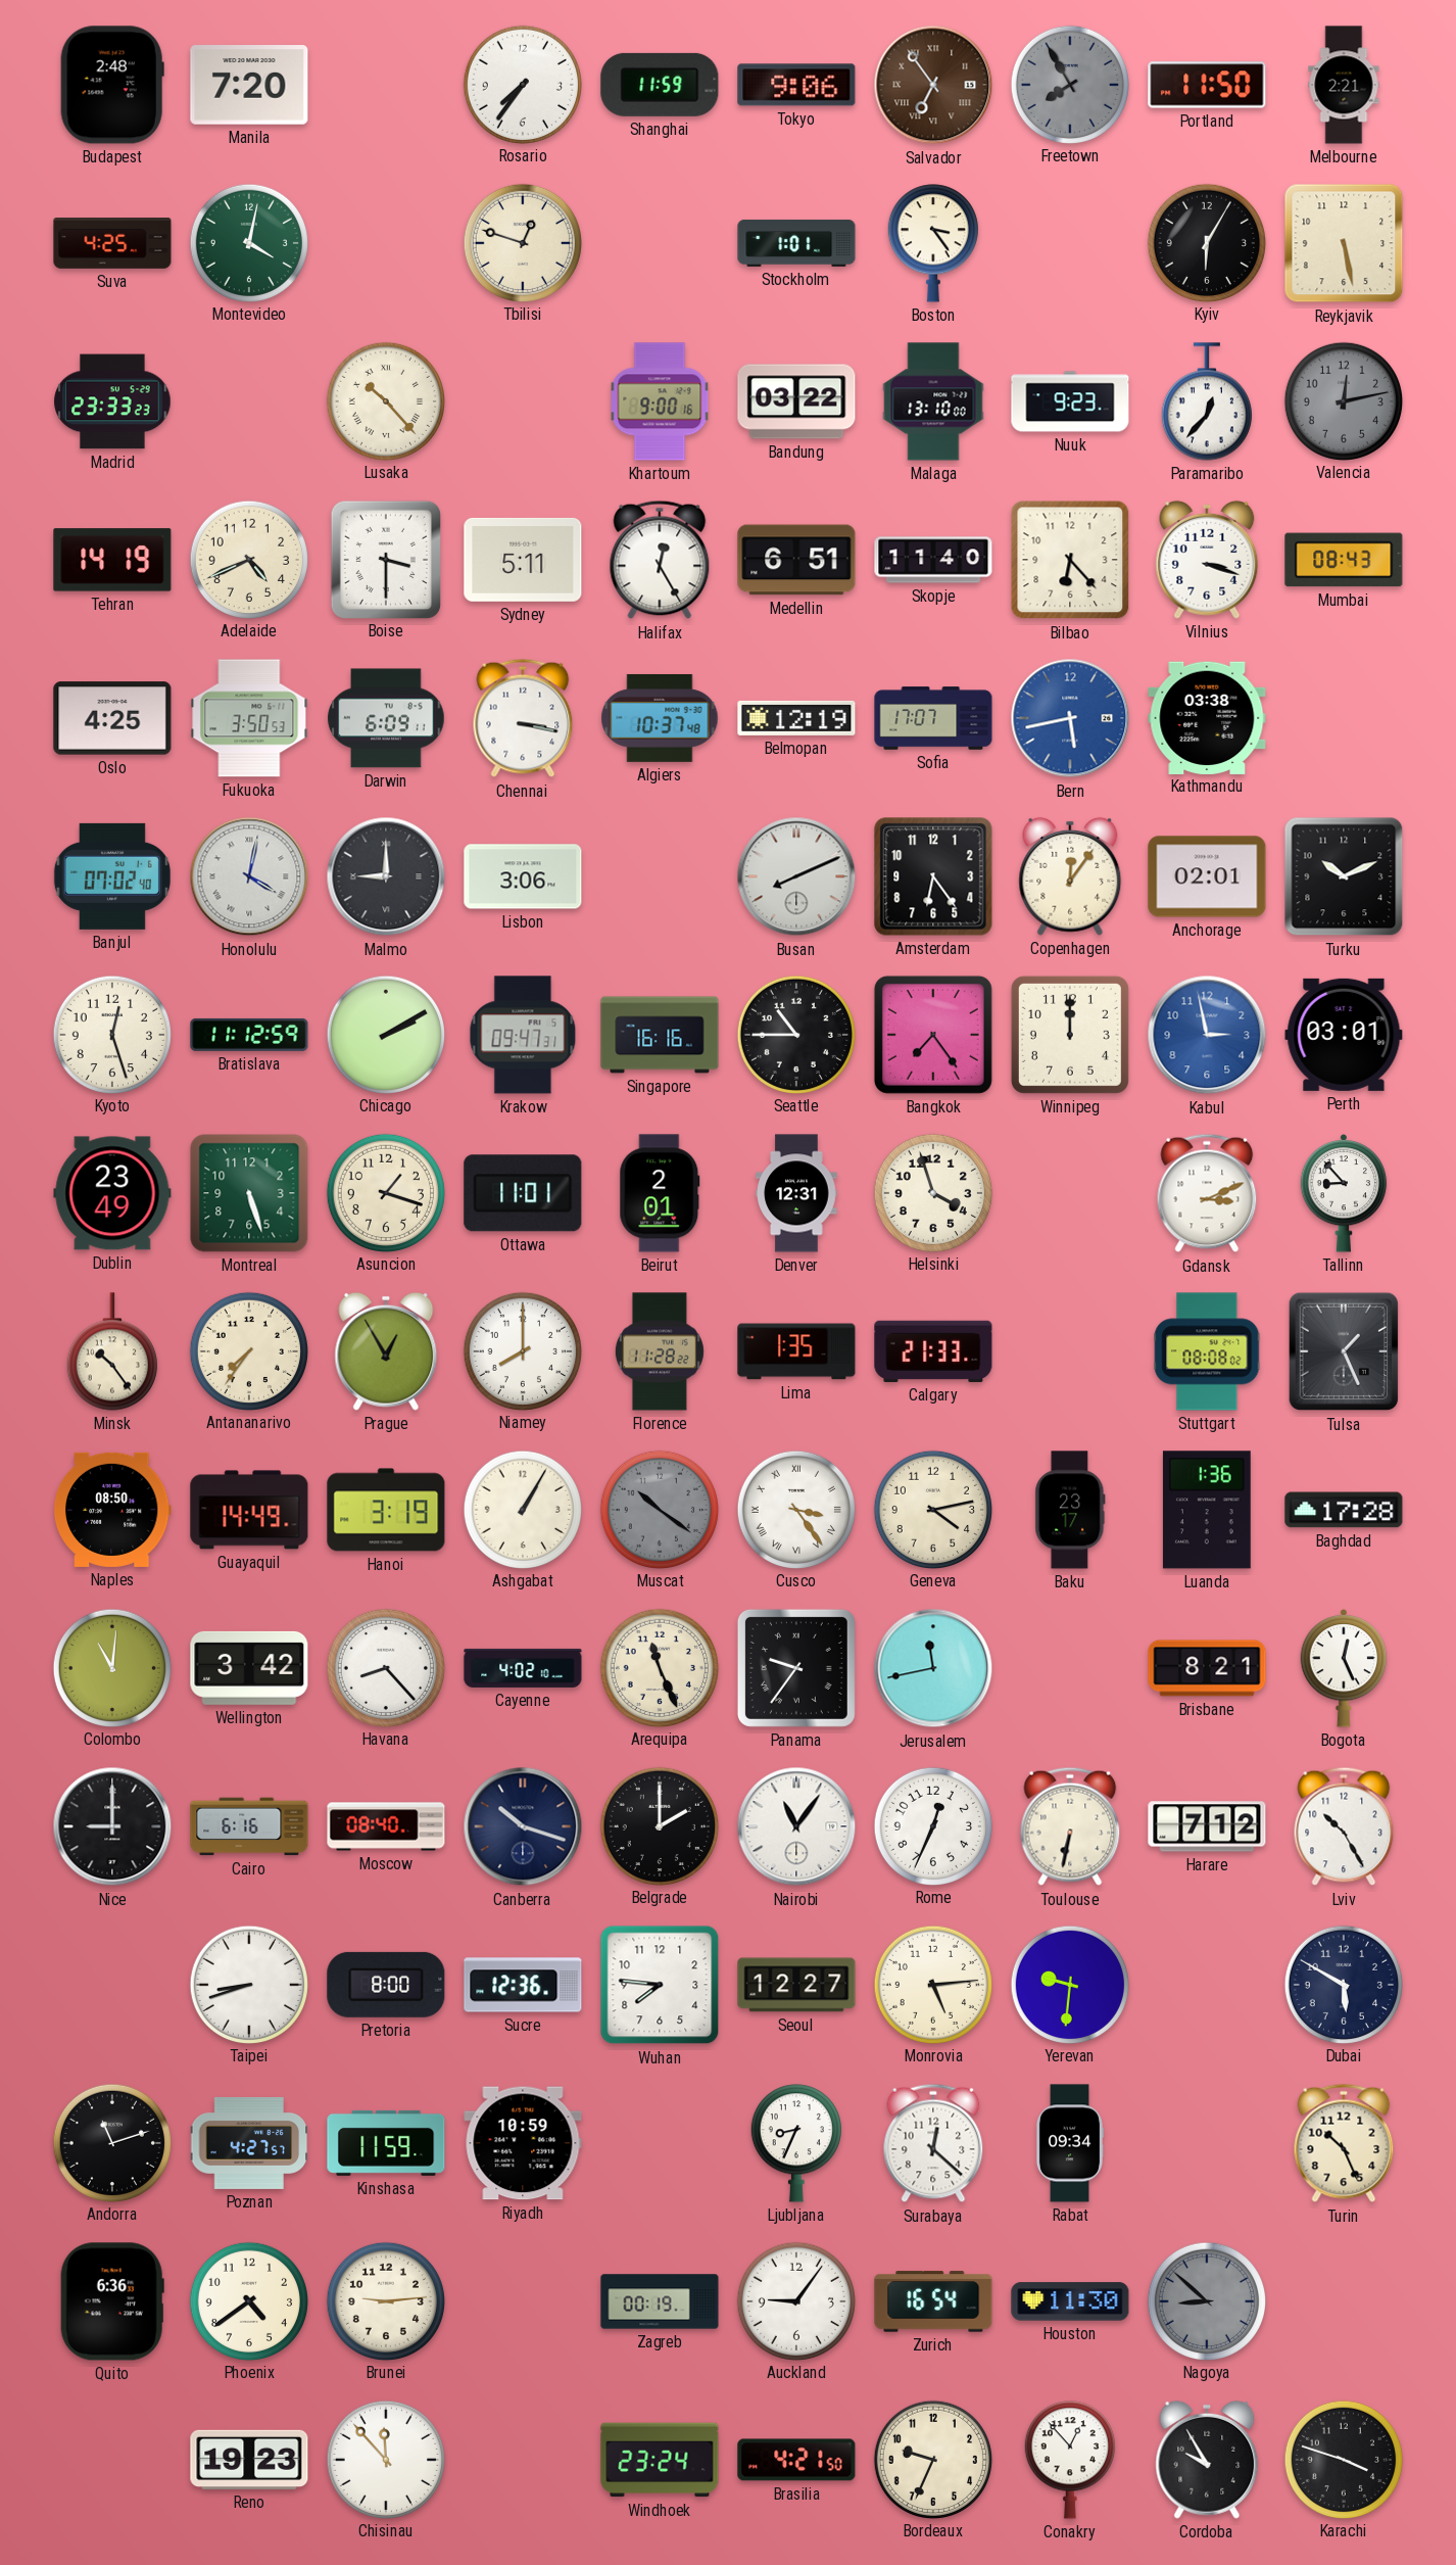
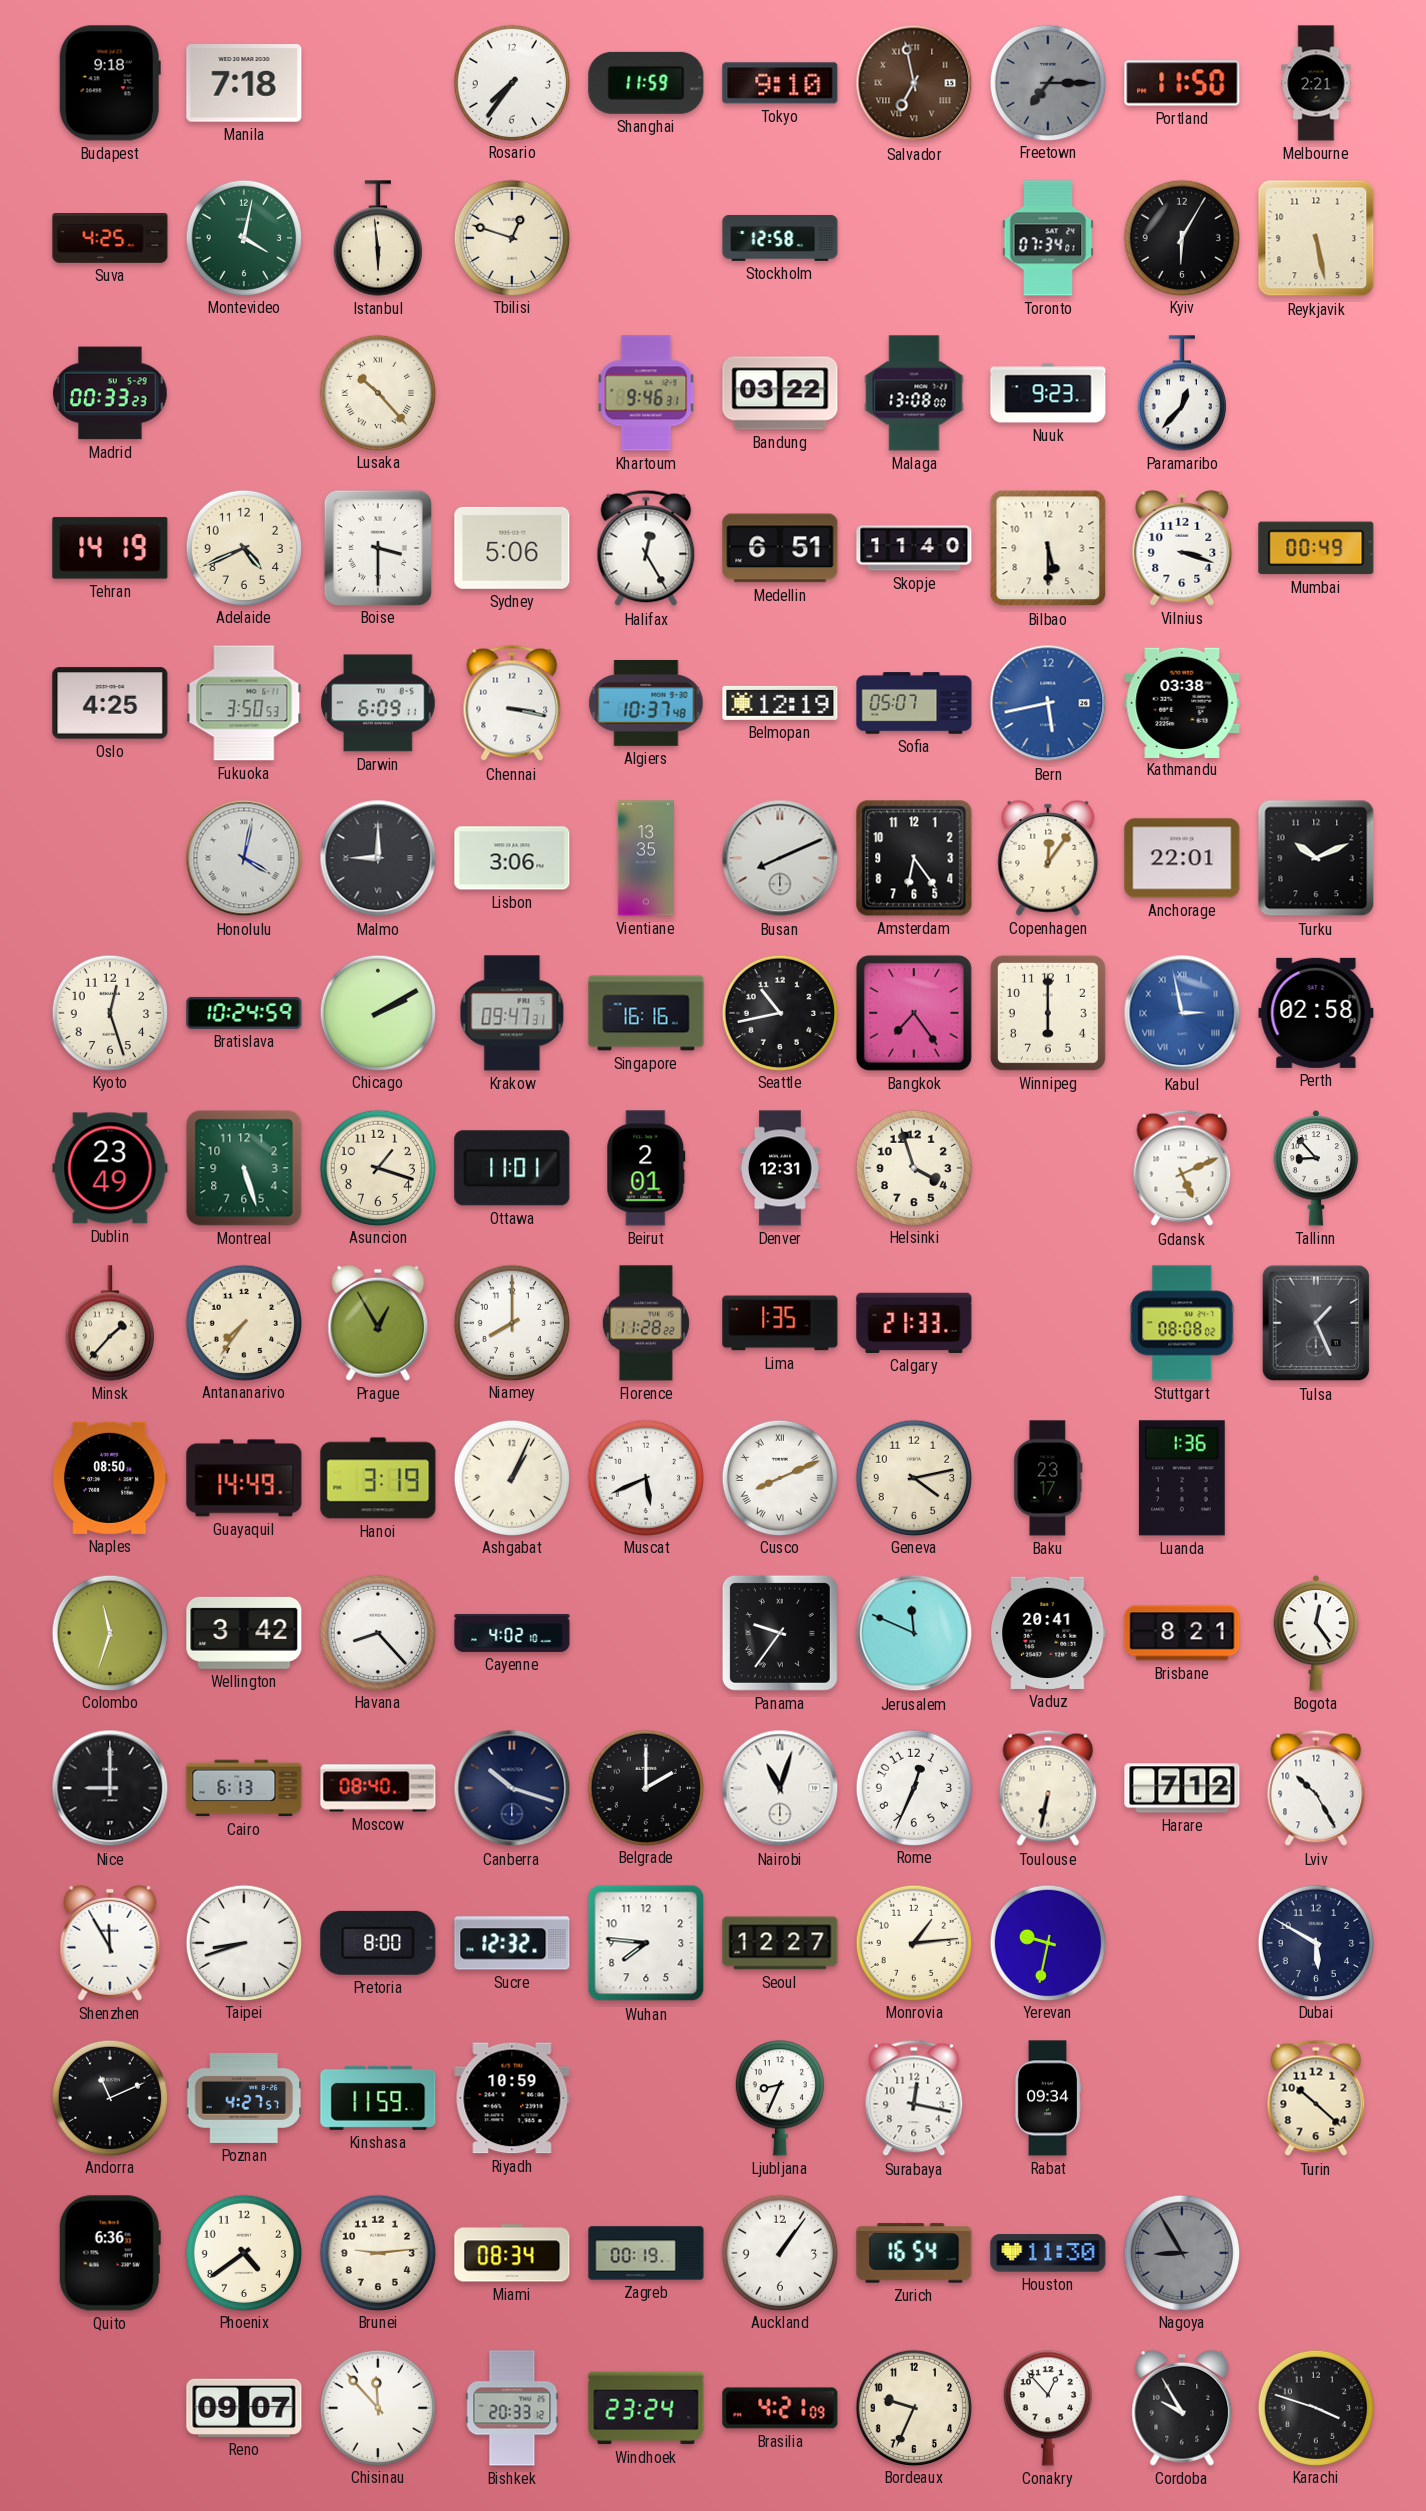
Budapest: 2:48 -> 9:18 (110, 83)
Manila: 7:20 -> 7:18 (244, 83)
Tokyo: 9:06 -> 9:10 (780, 83)
Salvador: 6:54 -> 6:58 (914, 83)
Freetown: 7:55 -> 7:15 (1047, 82)
Istanbul: none -> 5:59 (378, 238)
Stockholm: 1:01 -> 12:58 (780, 238)
Boston: 3:24 -> none (933, 243)
Toronto: none -> 07:34 (1048, 238)
Madrid: 23:33 -> 00:33 (110, 393)
Khartoum: 9:00 -> 9:46 (646, 393)
Malaga: 13:10 -> 13:08 (914, 393)
Valencia: 12:13 -> none (1343, 400)
Sydney: 5:11 -> 5:06 (512, 548)
Bilbao: 6:23 -> 5:30 (1048, 548)
Mumbai: 08:43 -> 00:49 (1316, 548)
Sofia: 17:07 -> 05:07 (914, 703)
Banjul: 07:02 -> none (112, 876)
Vientiane: none -> 13:35 (646, 858)
Anchorage: 02:01 -> 22:01 (1182, 858)
Bratislava: 11:12 -> 10:24 (244, 1013)
Seattle: 10:45 -> 10:43 (779, 1012)
Winnipeg: 12:00 -> 6:00 (1048, 1013)
Kabul numerals: Arabic -> Roman (1182, 1013)
Perth: 03:01 -> 02:58 (1316, 1013)
Gdansk: 3:11 -> 5:11 (1182, 1168)
Minsk: 10:24 -> 1:37 (110, 1323)
Ashgabat: 1:05 -> 1:04 (511, 1477)
Muscat: 10:21 -> 5:41 (645, 1477)
Muscat dial: grey -> white (645, 1477)
Cusco: 3:24 -> 8:11 (779, 1477)
Baghdad: 17:28 -> none (1344, 1510)
Colombo: 11:01 -> 11:33 (109, 1632)
Arequipa: 11:26 -> none (659, 1667)
Jerusalem: 11:43 -> 11:49 (914, 1633)
Vaduz: none -> 20:41 (1048, 1633)
Bogota: 12:26 -> 12:24 (1316, 1633)
Cairo: 6:16 -> 6:13 (244, 1788)
Nairobi: 11:06 -> 11:03 (780, 1788)
Shenzhen: none -> 11:55 (110, 1943)
Sucre: 12:36 -> 12:32 (512, 1943)
Monrovia: 5:14 -> 1:14 (913, 1942)
Yerevan: 9:31 -> 9:32 (1047, 1942)
Andorra: 11:12 -> 11:11 (109, 2097)
Surabaya: 12:22 -> 12:17 (914, 2098)
Turin: 10:26 -> 10:22 (1316, 2098)
Miami: none -> 08:34 (512, 2253)
Auckland: 9:06 -> 1:06 (779, 2252)
Nagoya: 8:52 -> 8:55 (1181, 2252)
Reno: 19:23 -> 09:07 (244, 2408)
Bishkek: none -> 20:33 (512, 2408)
Brasilia: 4:21:50 -> 4:21:09 (780, 2408)
